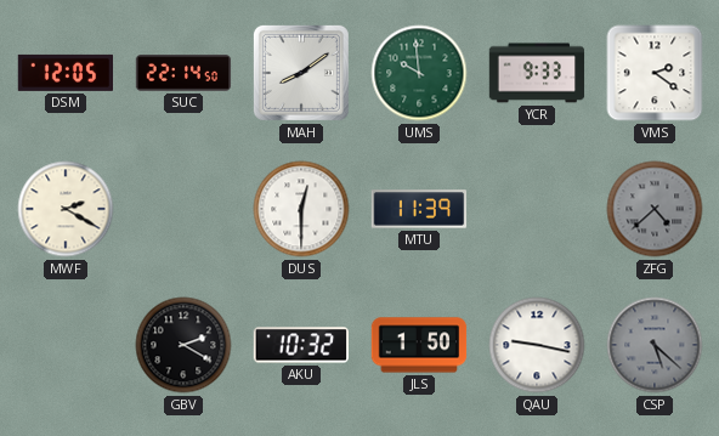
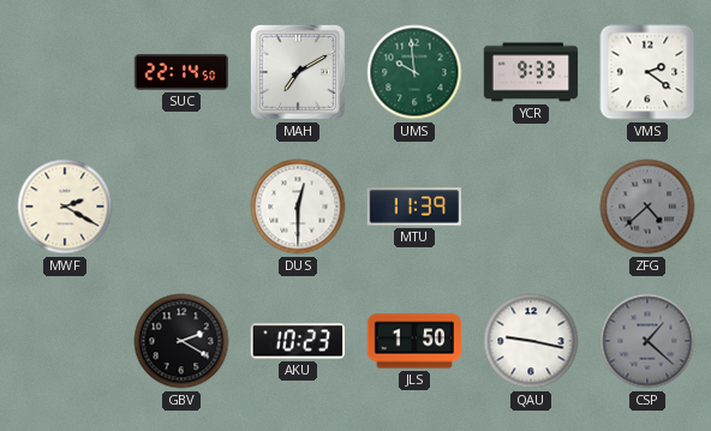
DSM: 12:05 -> none (64, 73)
MAH: 8:09 -> 7:10 (298, 72)
AKU: 10:32 -> 10:23 (297, 341)
CSP: 5:22 -> 1:22 (647, 341)
